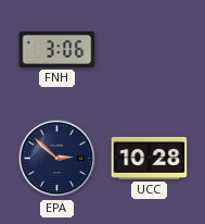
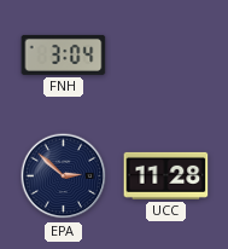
FNH: 3:06 -> 3:04 (64, 54)
UCC: 10:28 -> 11:28 (166, 175)
